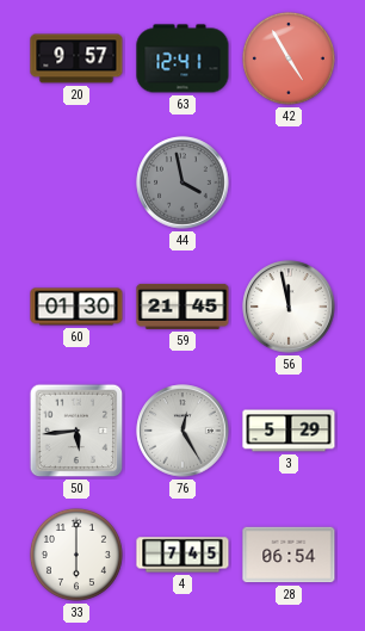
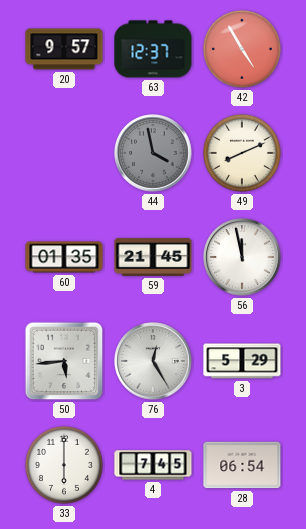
63: 12:41 -> 12:37 (153, 49)
49: none -> 8:11 (242, 153)
60: 01:30 -> 01:35 (64, 257)
